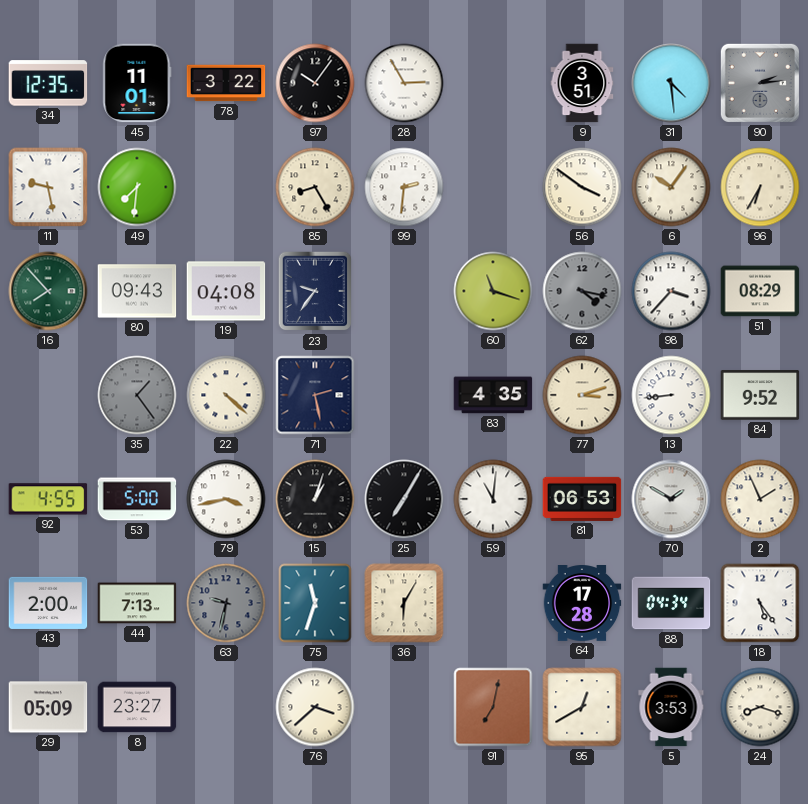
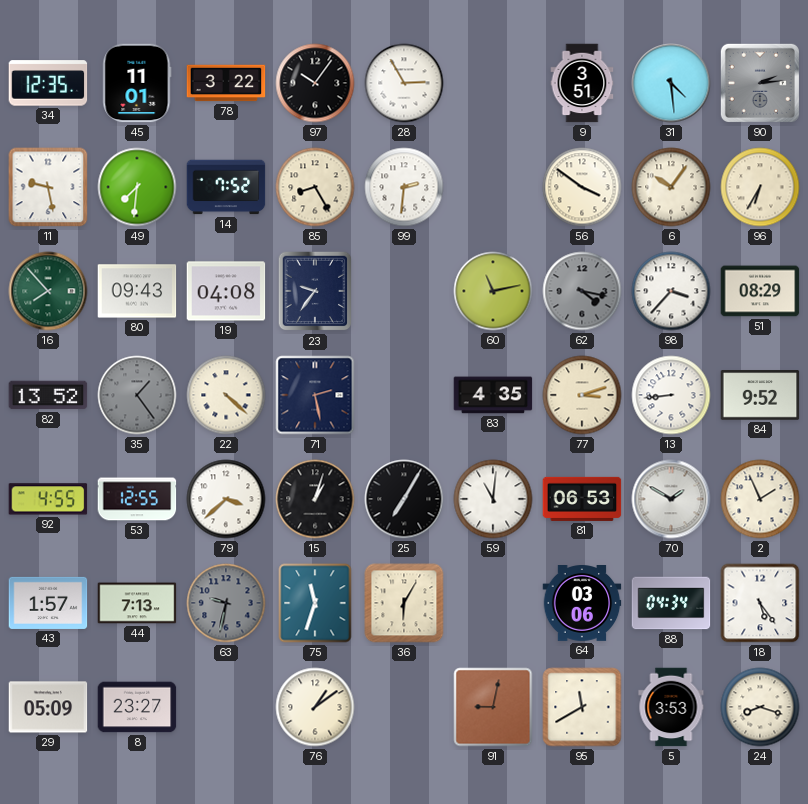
14: none -> 7:52 (226, 187)
60: 11:18 -> 11:13 (493, 291)
82: none -> 13:52 (48, 395)
53: 5:00 -> 12:55 (137, 499)
79: 3:43 -> 3:38 (226, 499)
43: 2:00 -> 1:57 (48, 603)
64: 17:28 -> 03:06 (582, 604)
76: 3:38 -> 1:09 (315, 707)
91: 7:02 -> 9:02 (493, 707)
95: 12:40 -> 11:40 (582, 707)
